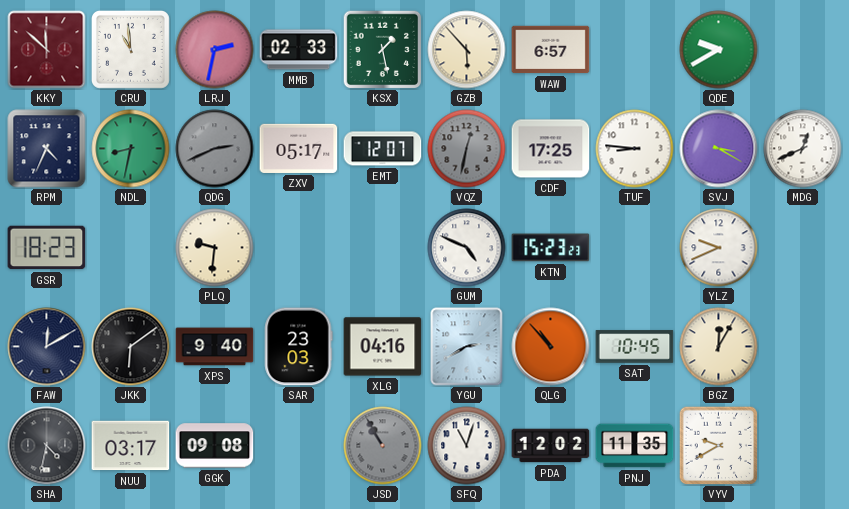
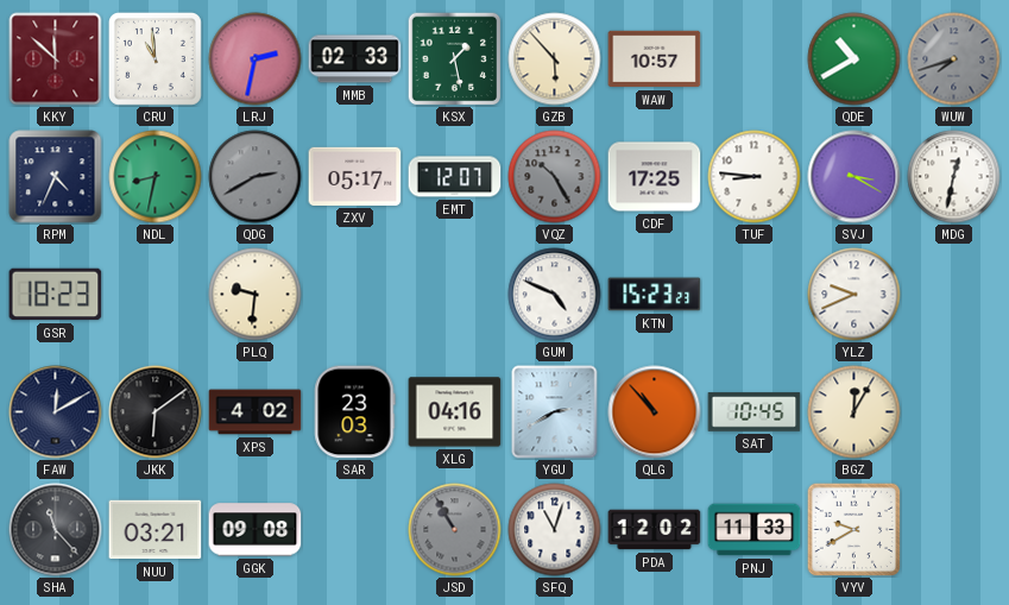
WAW: 6:57 -> 10:57 (655, 59)
QDE: 9:40 -> 10:40 (855, 59)
WUW: none -> 7:42 (954, 59)
QDG: 2:41 -> 2:40 (256, 177)
VQZ: 12:32 -> 10:25 (555, 177)
MDG: 12:41 -> 12:32 (954, 177)
XPS: 9:40 -> 4:02 (256, 412)
SHA: 4:32 -> 11:23 (56, 530)
NUU: 03:17 -> 03:21 (156, 530)
PNJ: 11:35 -> 11:33 (755, 530)
